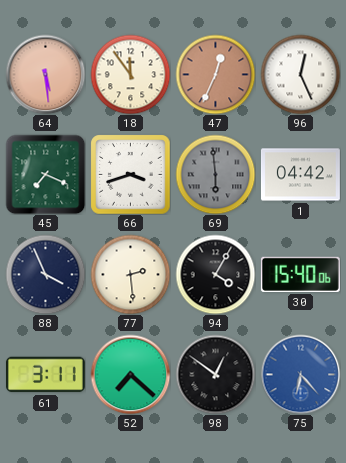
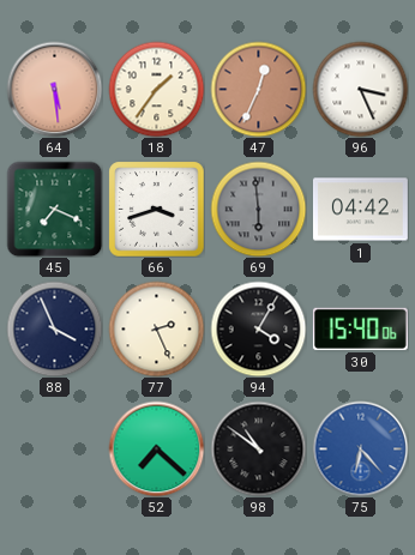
18: 11:54 -> 1:36 (156, 89)
96: 12:26 -> 3:26 (360, 89)
77: 2:29 -> 2:26 (156, 328)
61: 3:11 -> none (45, 375)
98: 12:51 -> 10:51 (258, 448)
